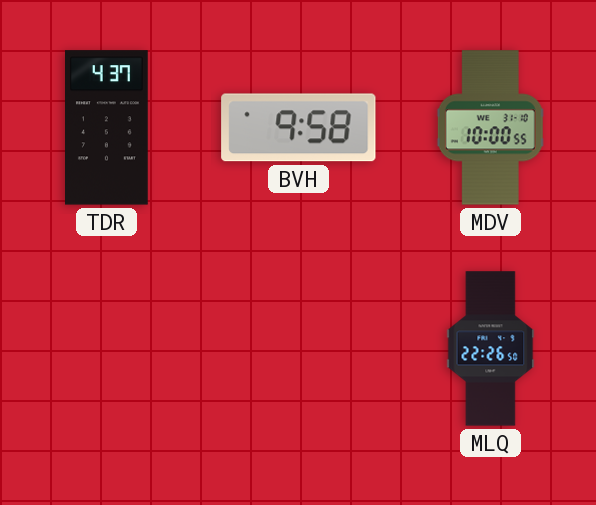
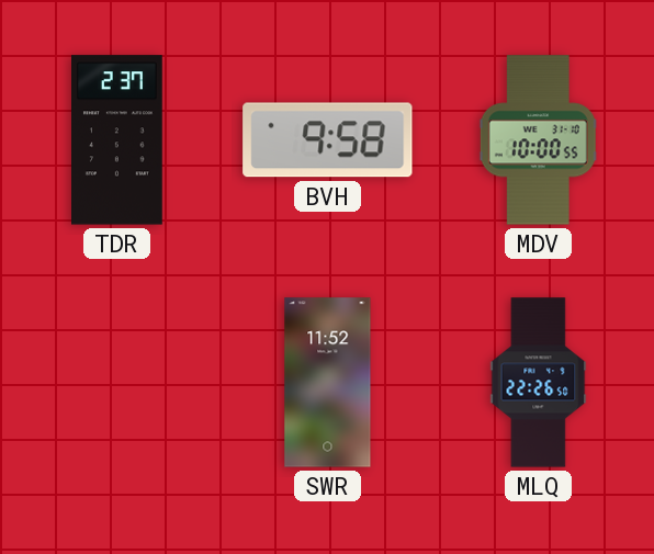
TDR: 4:37 -> 2:37 (117, 140)
SWR: none -> 11:52 (328, 383)
